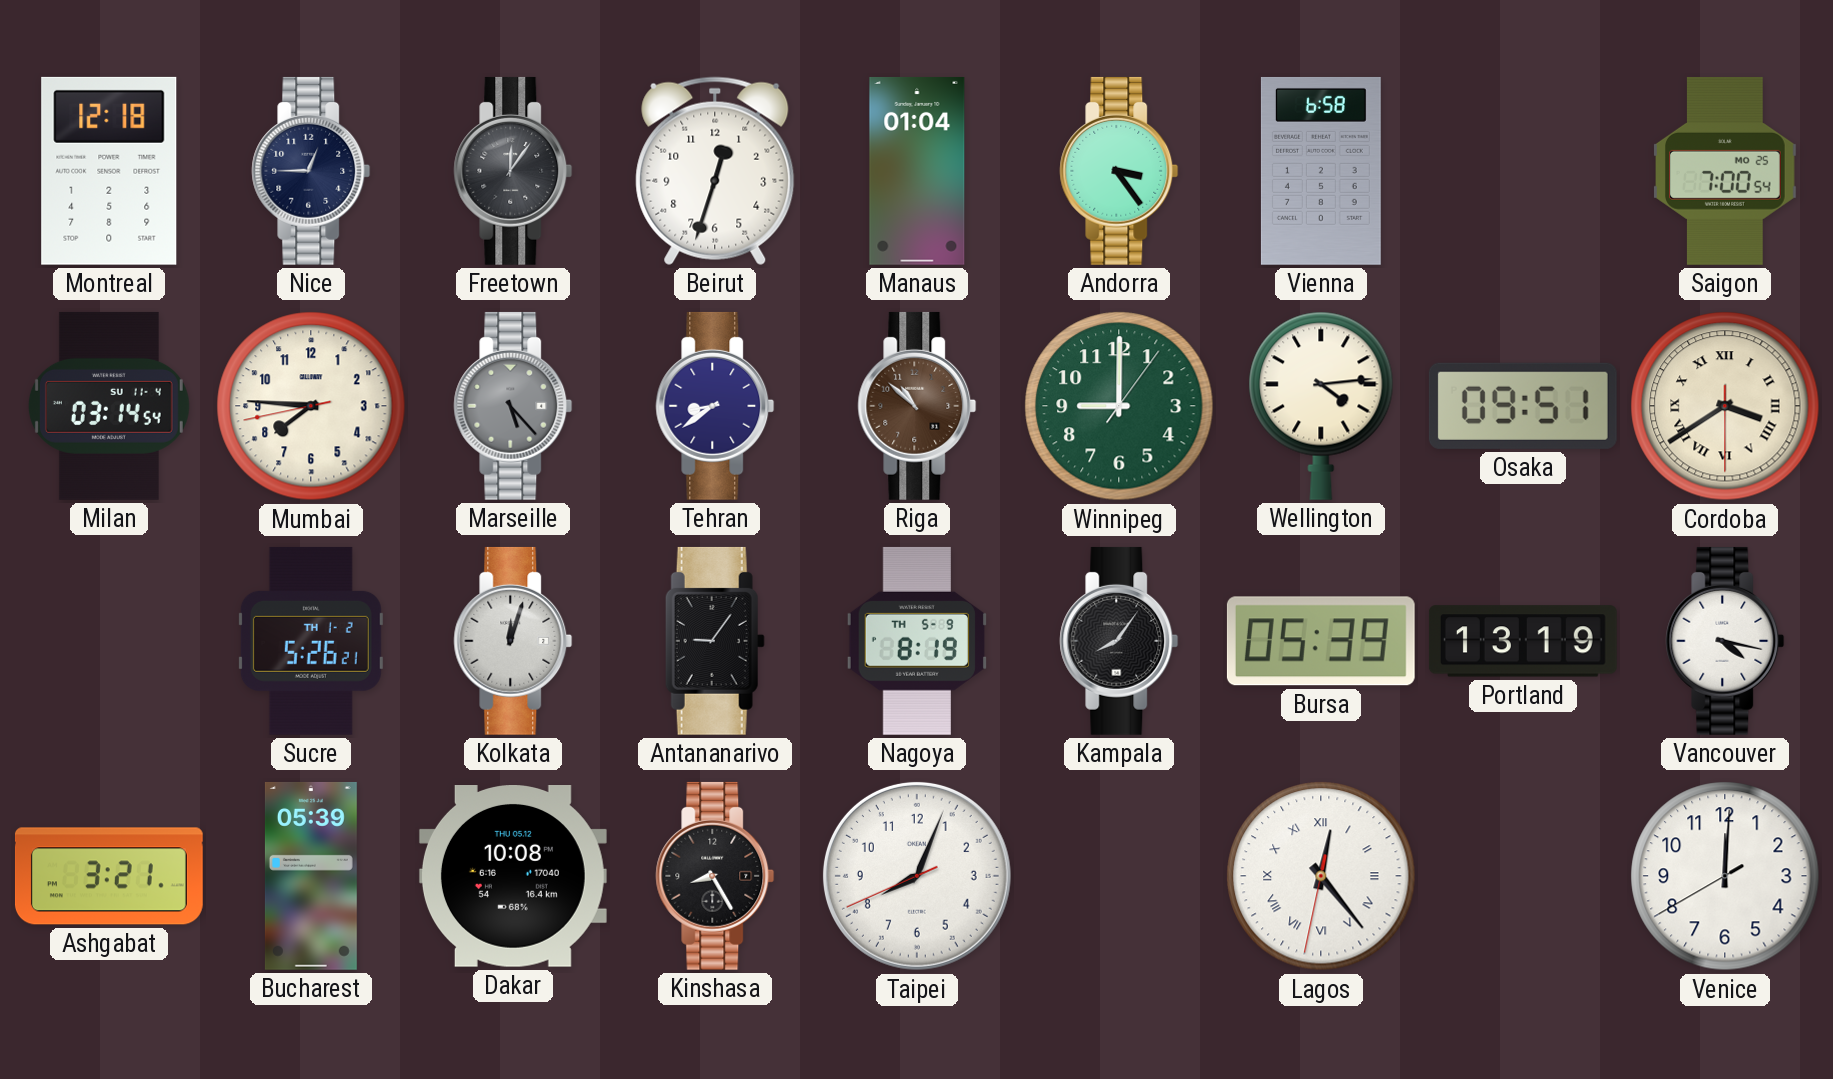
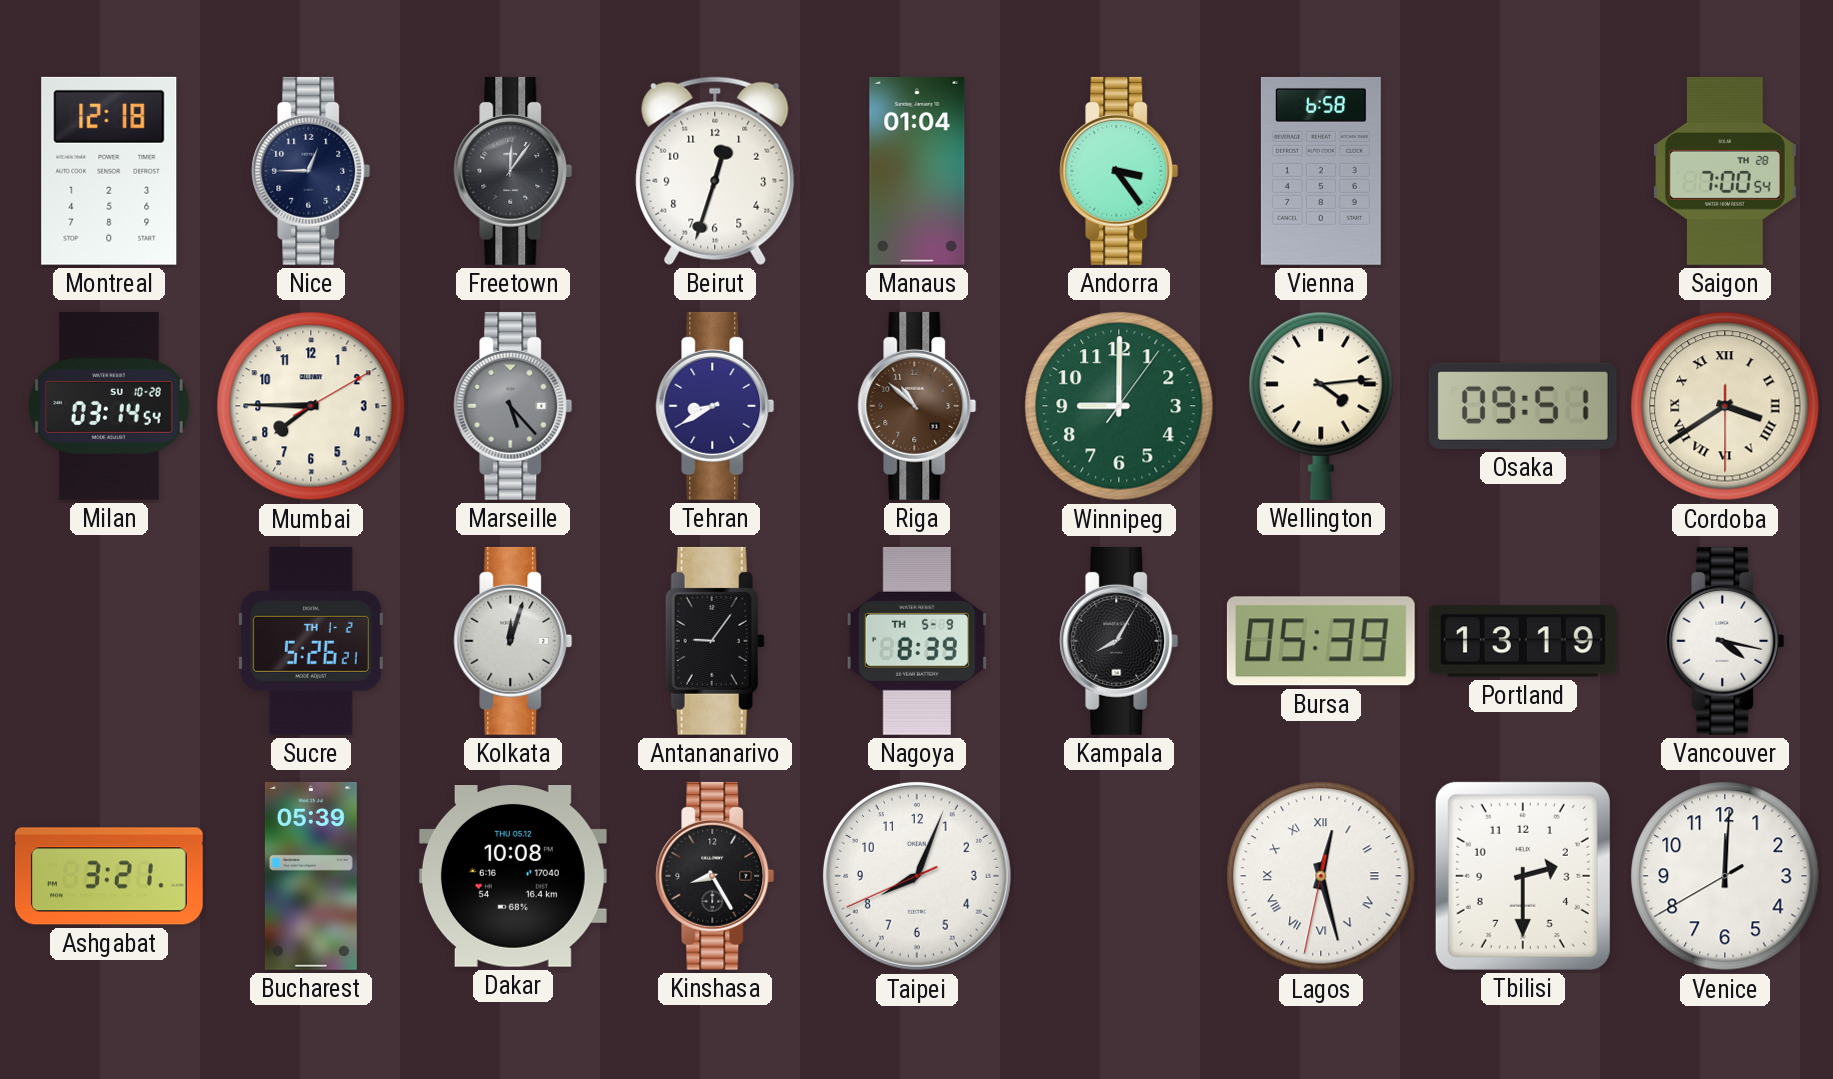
Saigon date: MO 25 -> TH 28 (1726, 171)
Milan date: SU 11-4 -> SU 10-28 (109, 406)
Mumbai: 7:45:43 -> 7:45:10 (311, 406)
Tehran: 8:39 -> 8:40 (715, 406)
Nagoya: 8:19 -> 8:39 (917, 641)
Kampala: 8:06 -> 8:05 (1119, 641)
Lagos: 12:23 -> 12:27 (1321, 876)
Tbilisi: none -> 2:30 (1523, 876)
